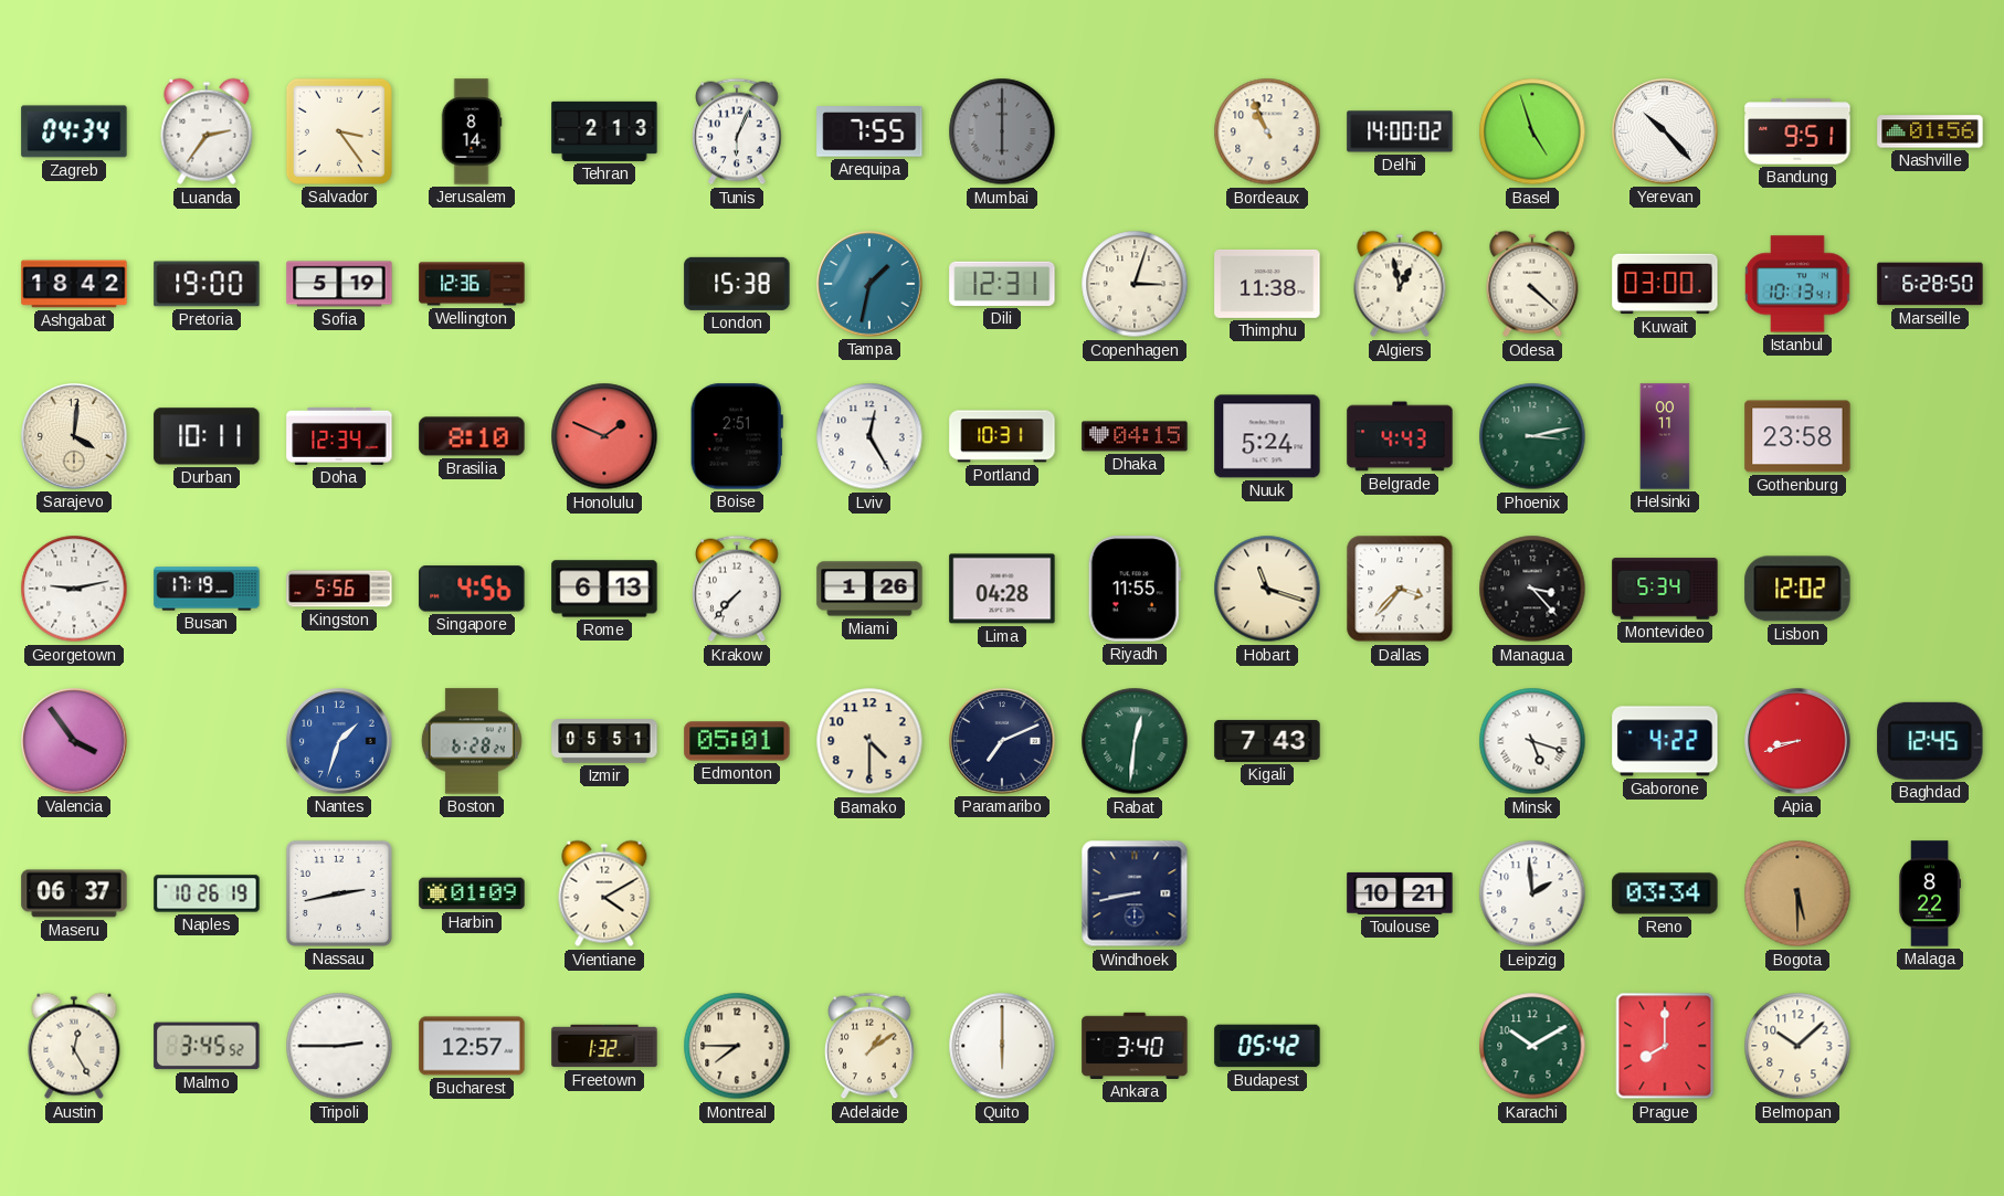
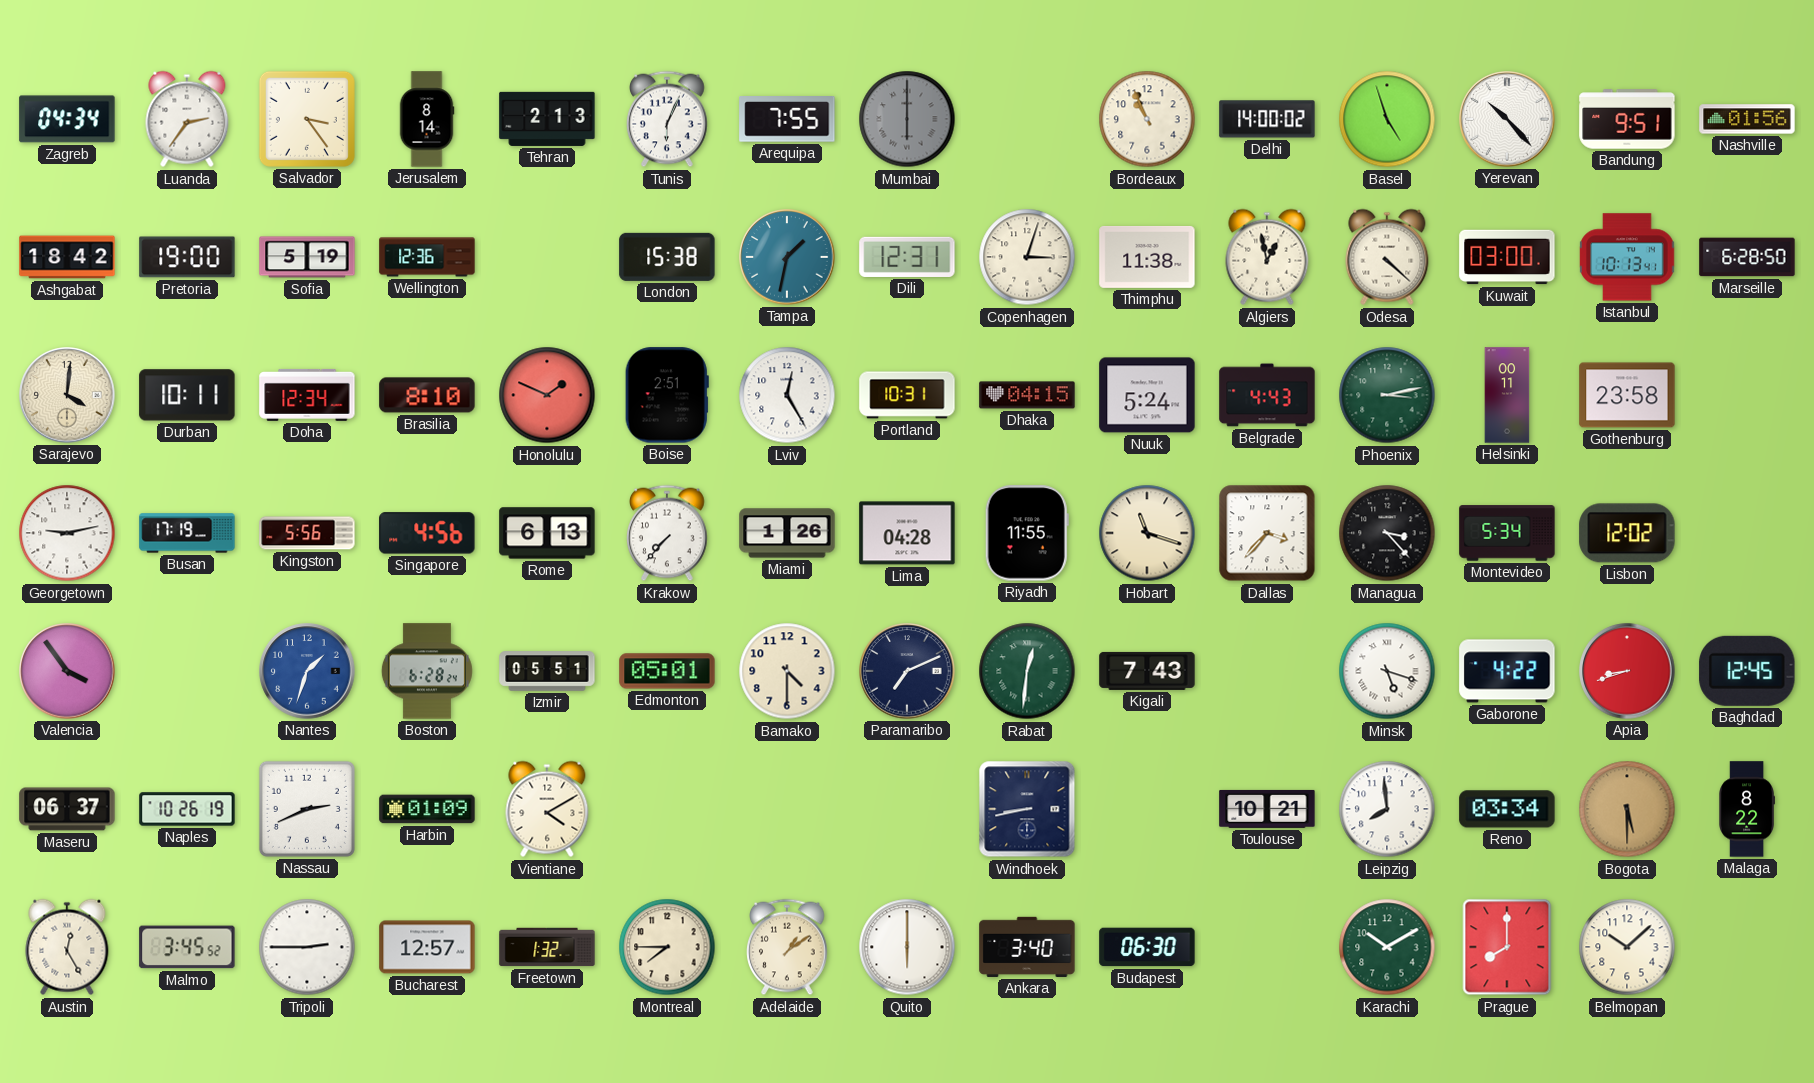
Nassau: 2:43 -> 2:41 (307, 809)
Leipzig: 1:59 -> 7:59 (1387, 809)
Budapest: 05:42 -> 06:30 (1147, 947)
